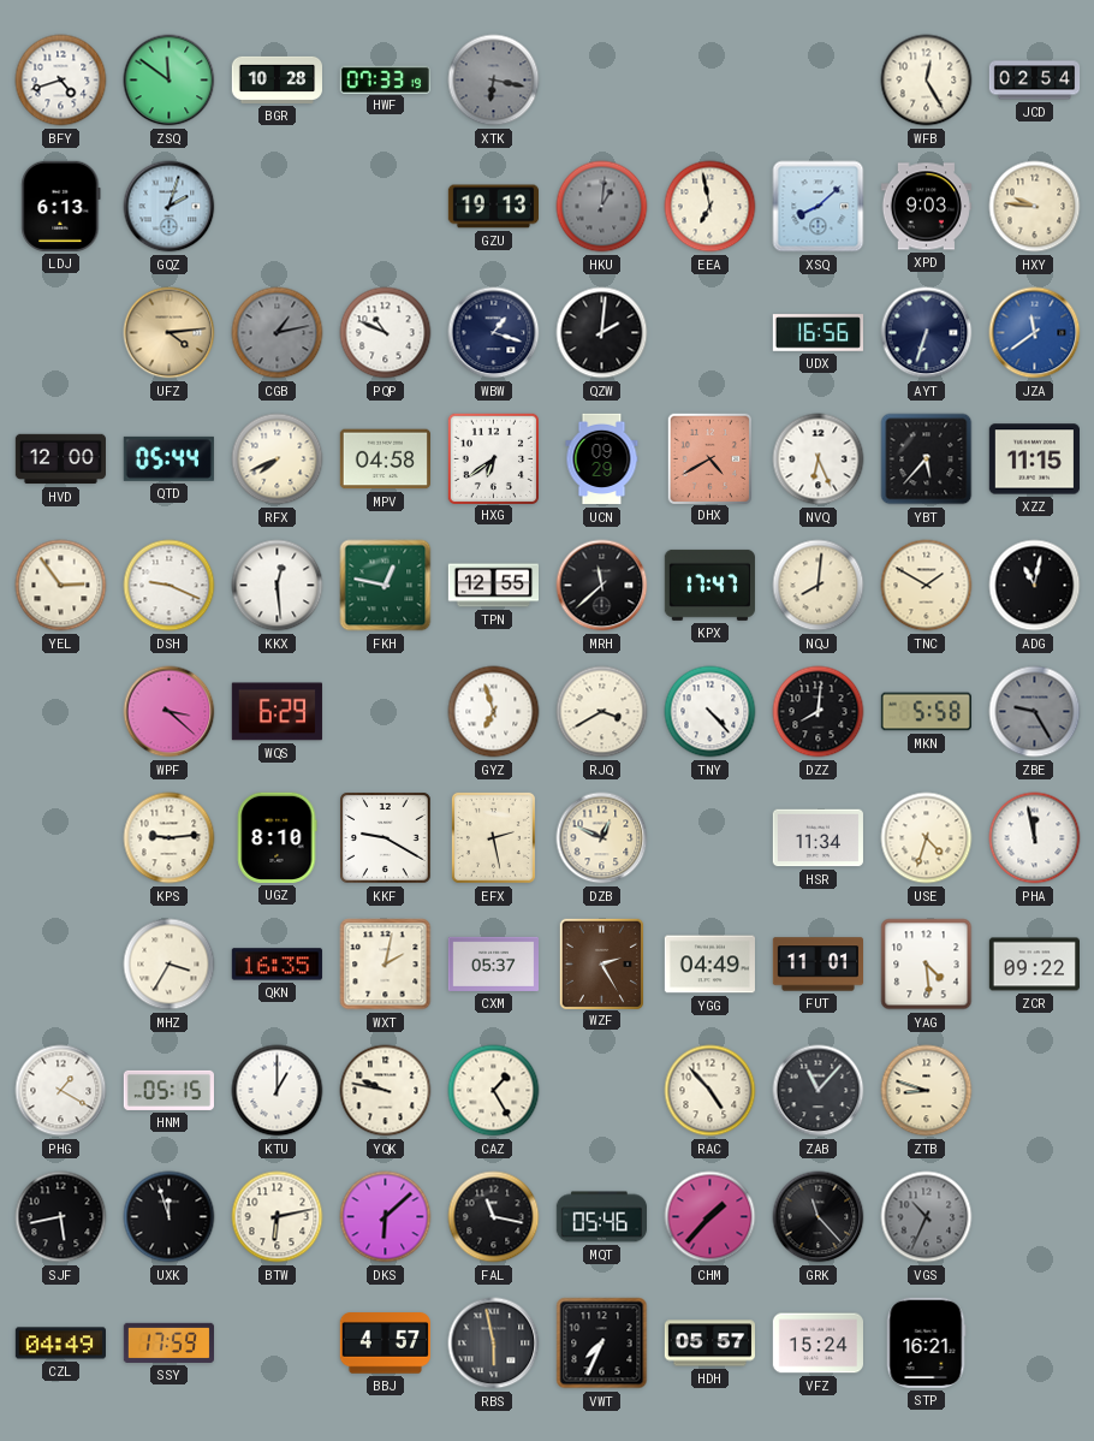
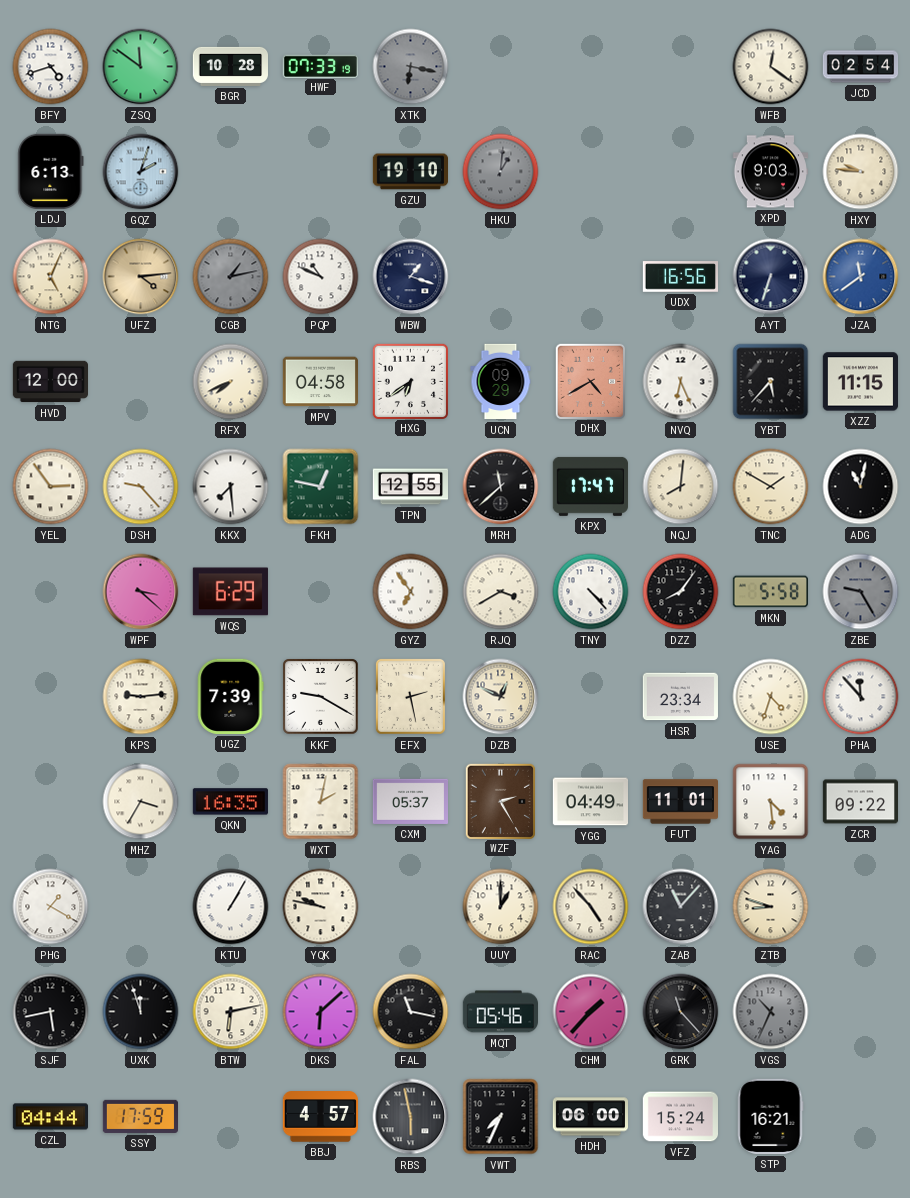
WFB: 12:25 -> 12:21 (771, 67)
GZU: 19:13 -> 19:10 (410, 172)
EEA: 6:58 -> none (710, 207)
XSQ: 8:08 -> none (819, 207)
NTG: none -> 5:04 (51, 277)
QZW: 2:01 -> none (602, 333)
QTD: 05:44 -> none (168, 458)
DSH: 9:19 -> 9:23 (141, 487)
KKX: 12:29 -> 7:29 (231, 487)
GYZ: 6:57 -> 6:54 (411, 592)
DZZ: 8:01 -> 8:06 (681, 592)
UGZ: 8:10 -> 7:39 (231, 696)
HSR: 11:34 -> 23:34 (680, 697)
PHA: 11:58 -> 11:53 (861, 697)
HNM: 05:15 -> none (168, 1090)
KTU: 1:00 -> 1:05 (231, 907)
CAZ: 1:25 -> none (494, 1091)
UUY: none -> 1:00 (501, 907)
CZL: 04:49 -> 04:44 (50, 1117)
HDH: 05:57 -> 06:00 (590, 1117)
